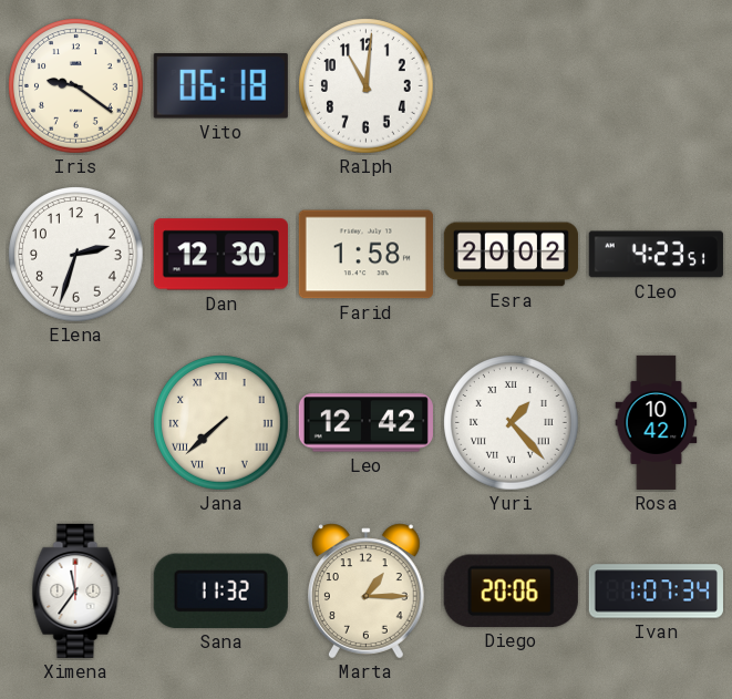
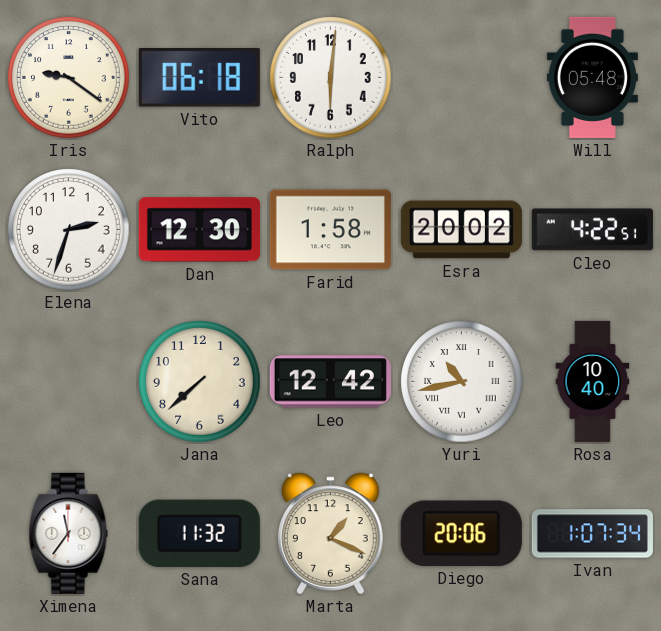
Ralph: 11:01 -> 6:01 (331, 78)
Will: none -> 05:48 (592, 77)
Cleo: 4:23 -> 4:22 (592, 230)
Jana numerals: Roman -> Arabic (200, 382)
Yuri: 1:23 -> 10:43 (462, 382)
Rosa: 10:42 -> 10:40 (593, 381)
Marta: 1:15 -> 1:19 (330, 534)
